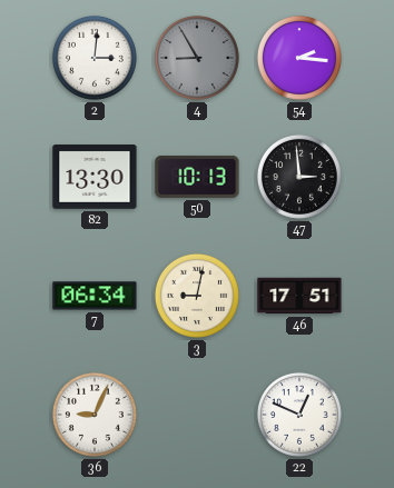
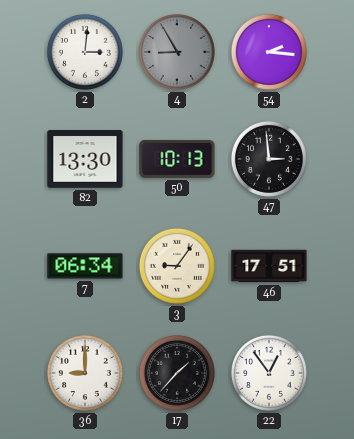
3: 9:02 -> 9:06 (177, 266)
36: 9:04 -> 9:00 (85, 373)
17: none -> 1:37 (177, 373)
22: 12:49 -> 12:54 (269, 373)
